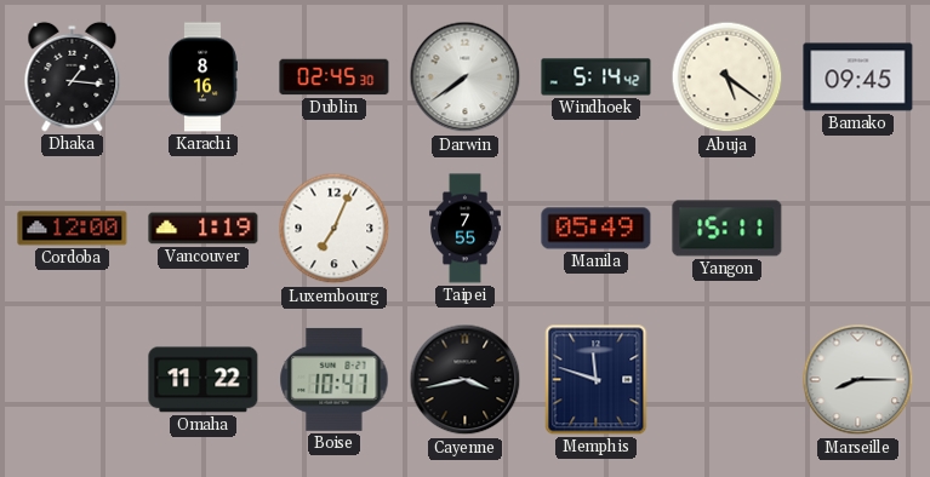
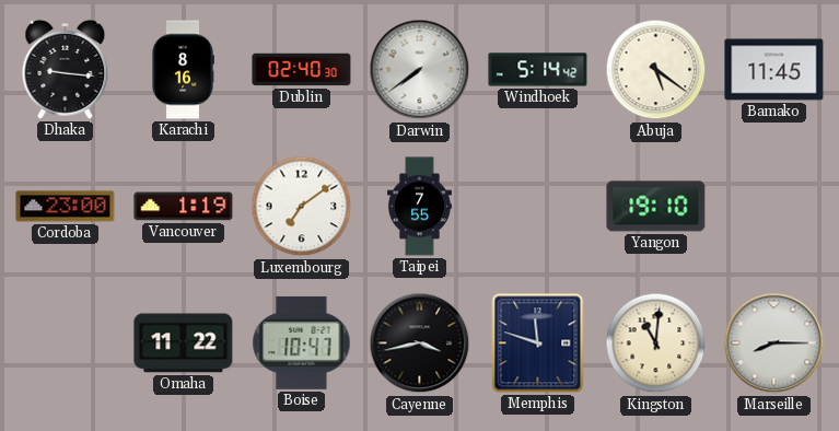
Dhaka: 1:16 -> 9:16 (66, 69)
Dublin: 02:45 -> 02:40 (302, 70)
Bamako: 09:45 -> 11:45 (774, 70)
Cordoba: 12:00 -> 23:00 (66, 207)
Luxembourg: 7:04 -> 7:09 (302, 207)
Manila: 05:49 -> none (597, 229)
Yangon: 15:11 -> 19:10 (656, 207)
Kingston: none -> 11:01 (656, 343)
